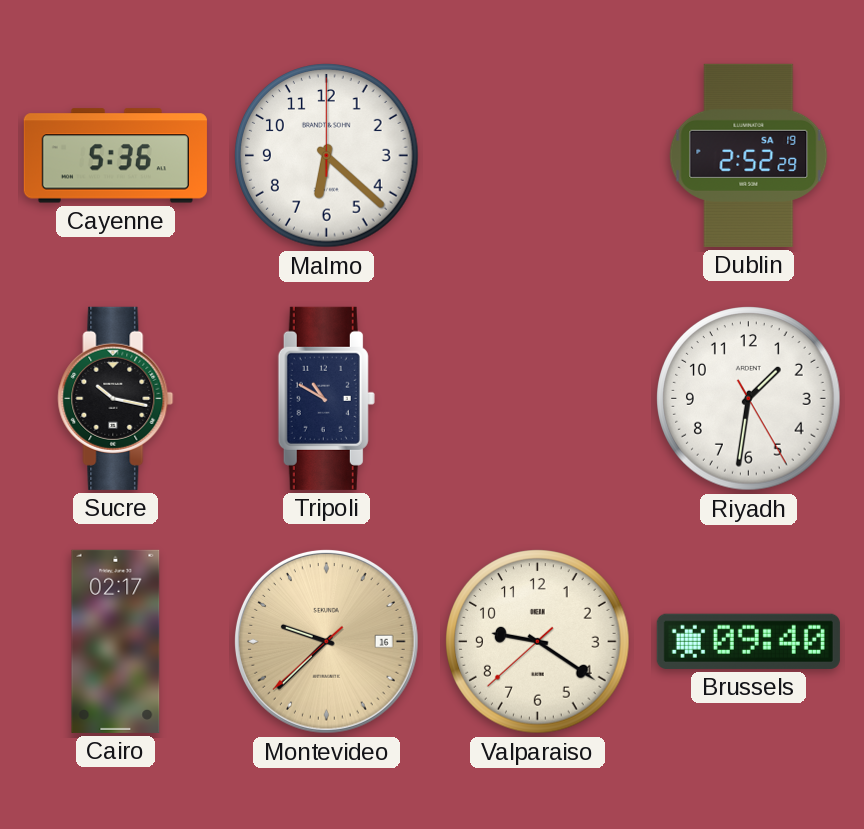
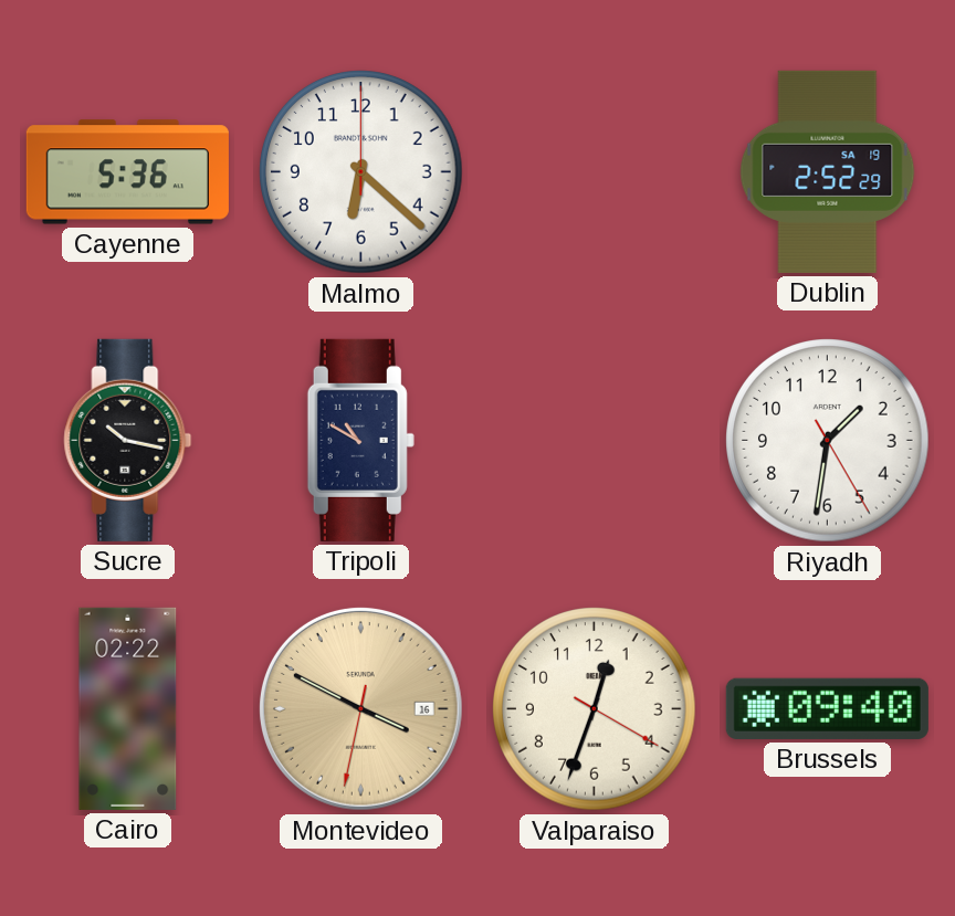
Cairo: 02:17 -> 02:22 (128, 708)
Montevideo: 9:37 -> 3:49 (360, 708)
Valparaiso: 9:20 -> 12:33 (595, 709)
